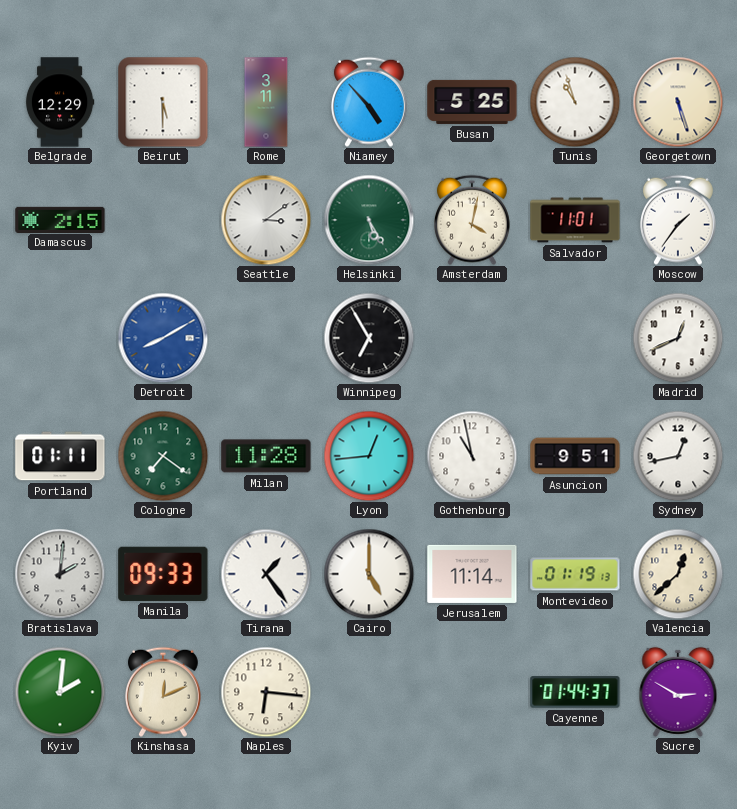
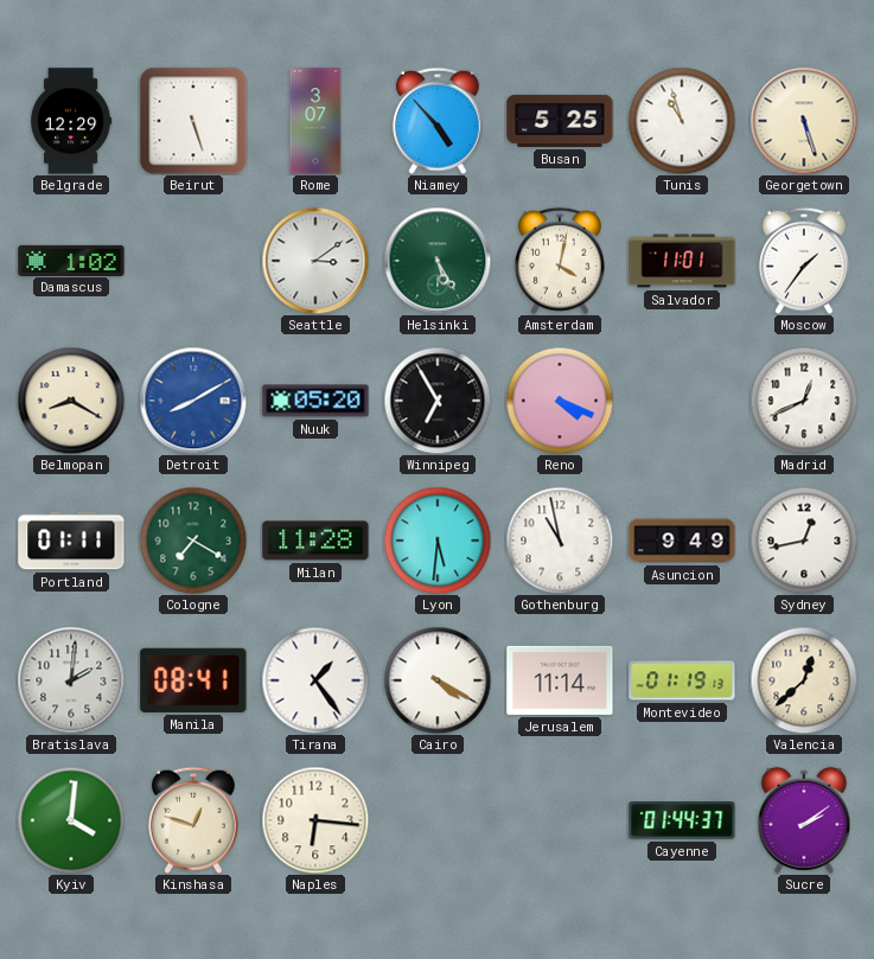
Beirut: 5:30 -> 5:27 (193, 121)
Rome: 3:11 -> 3:07 (315, 121)
Damascus: 2:15 -> 1:02 (71, 260)
Belmopan: none -> 8:20 (71, 401)
Nuuk: none -> 05:20 (315, 401)
Reno: none -> 4:19 (560, 401)
Cologne: 7:21 -> 7:20 (193, 541)
Lyon: 12:44 -> 5:31 (438, 541)
Asuncion: 9:51 -> 9:49 (682, 541)
Manila: 09:33 -> 08:41 (193, 680)
Cairo: 5:00 -> 4:20 (438, 680)
Kyiv: 2:01 -> 4:01 (71, 820)
Kinshasa: 12:11 -> 12:48 (193, 820)
Sucre: 2:50 -> 2:09 (804, 820)
